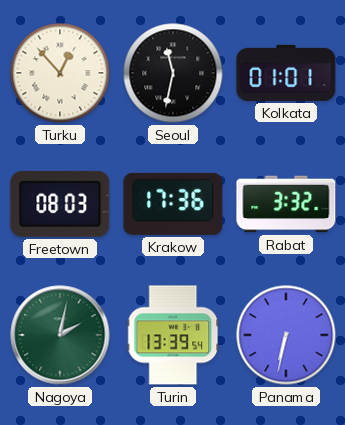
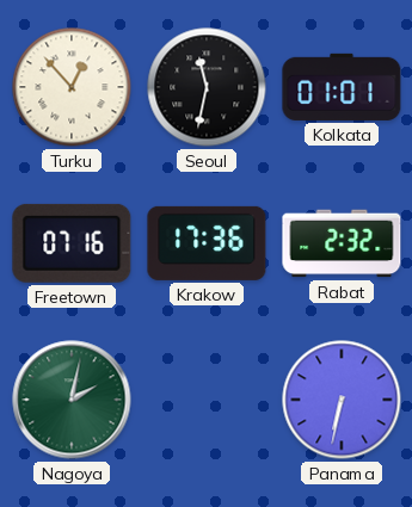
Freetown: 08:03 -> 07:16 (72, 243)
Rabat: 3:32 -> 2:32 (342, 243)
Turin: 13:39 -> none (173, 335)
